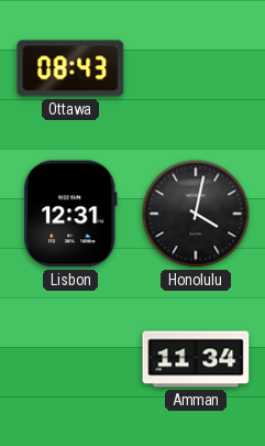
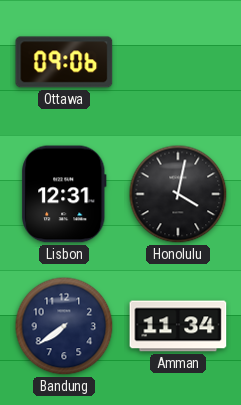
Ottawa: 08:43 -> 09:06 (64, 62)
Bandung: none -> 7:39 (64, 326)
